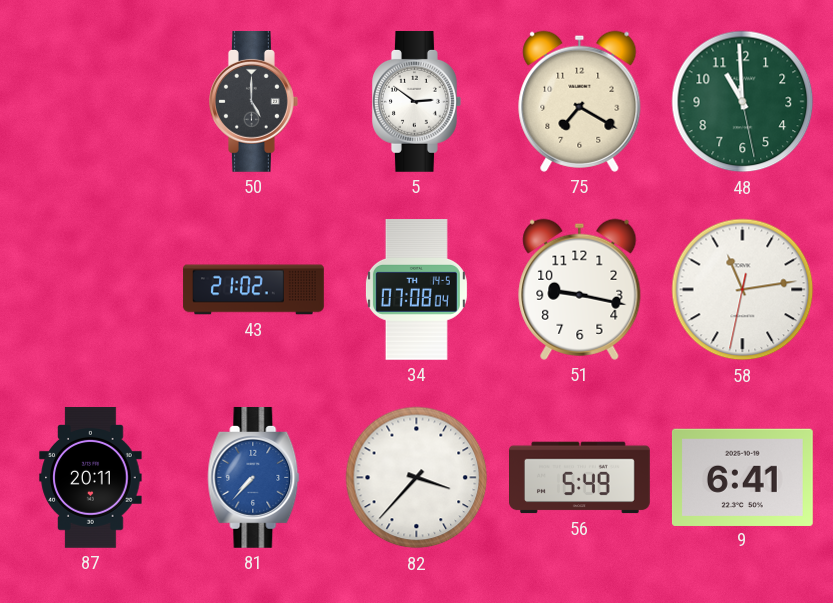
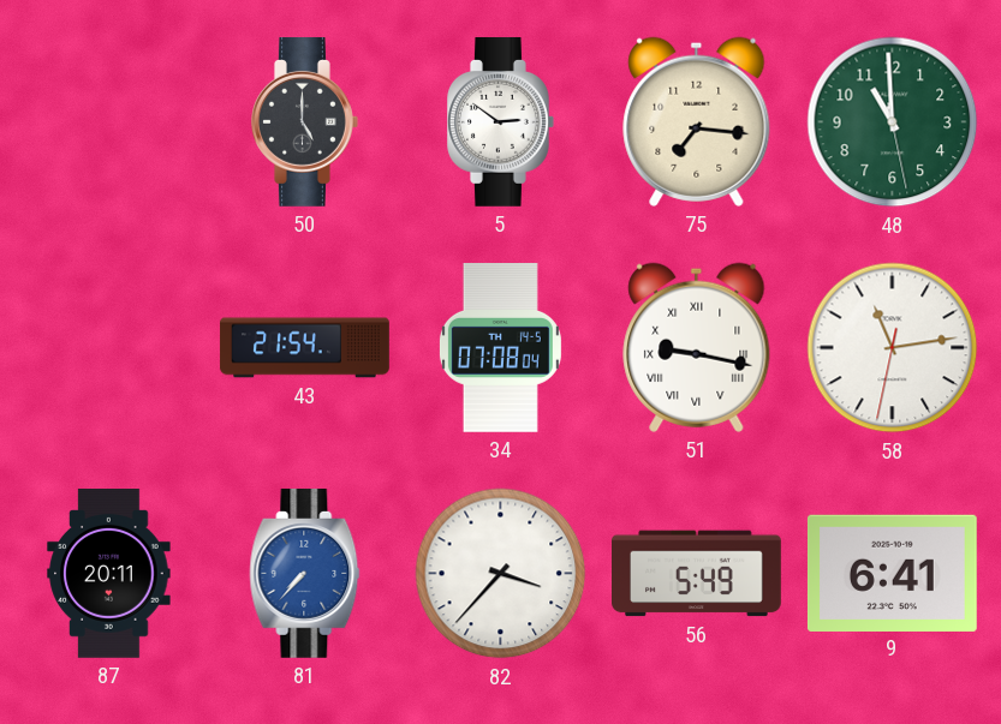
75: 7:20 -> 7:16 (697, 121)
43: 21:02 -> 21:54 (305, 348)
51 numerals: Arabic -> Roman (697, 347)
